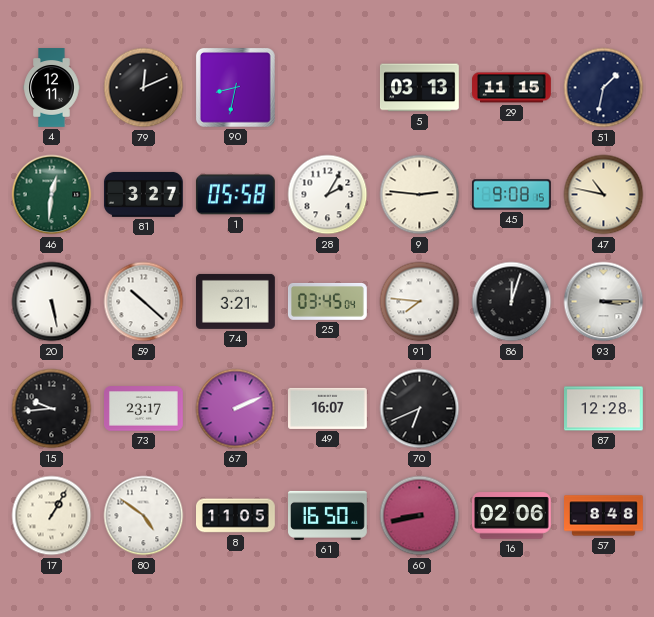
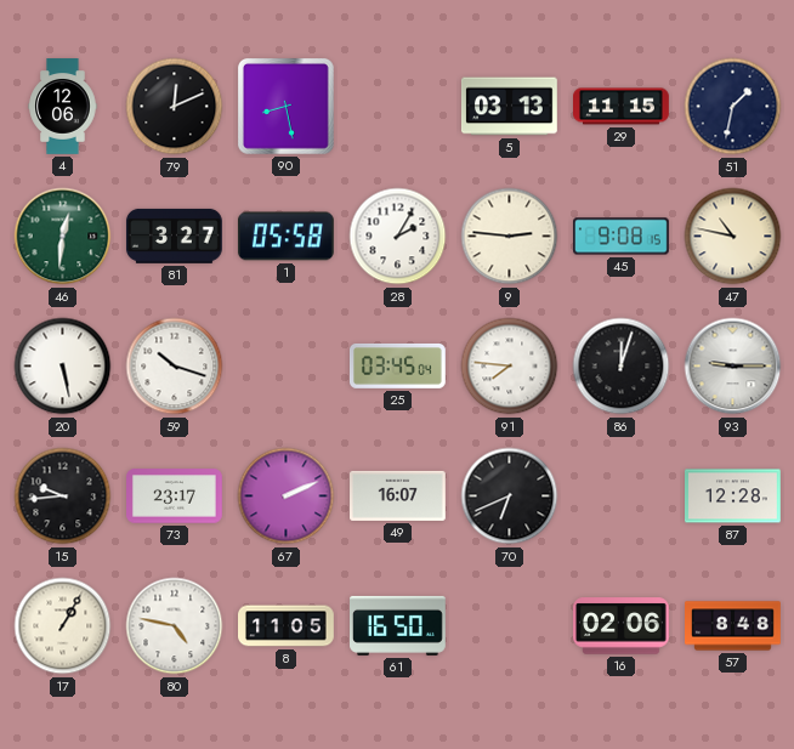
4: 12:11 -> 12:06 (63, 107)
90: 8:32 -> 8:28 (285, 106)
59: 10:22 -> 10:18 (175, 367)
74: 3:21 -> none (236, 301)
93: 3:15 -> 9:15 (733, 367)
80: 4:51 -> 4:47 (175, 626)
60: 8:43 -> none (420, 516)
